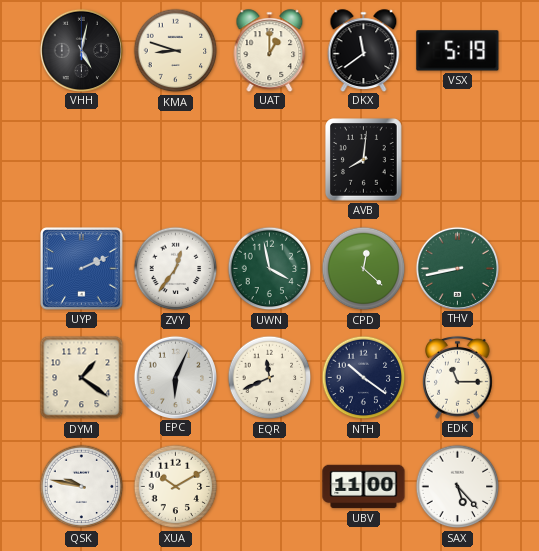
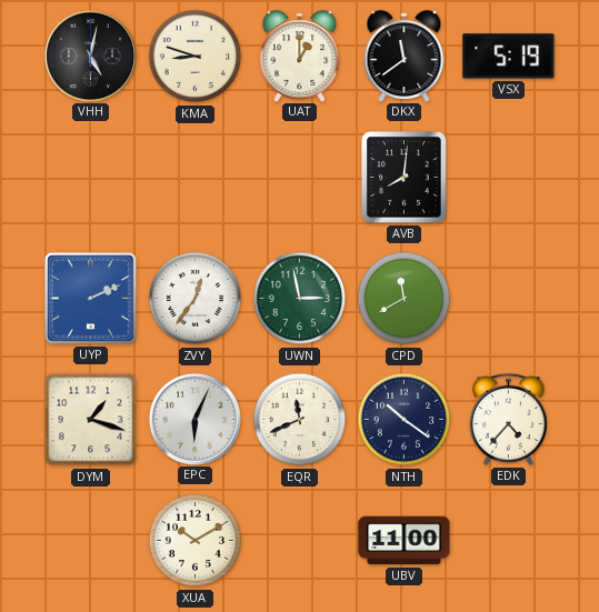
UWN: 3:58 -> 2:58 (300, 299)
CPD: 12:22 -> 11:40 (405, 299)
THV: 8:43 -> none (457, 268)
DYM: 1:21 -> 1:18 (91, 420)
EDK: 11:15 -> 4:37 (509, 419)
QSK: 9:47 -> none (82, 487)
SAX: 5:23 -> none (458, 487)
